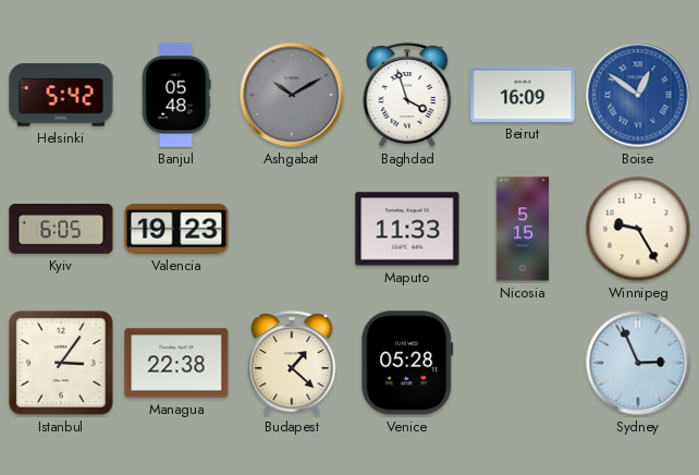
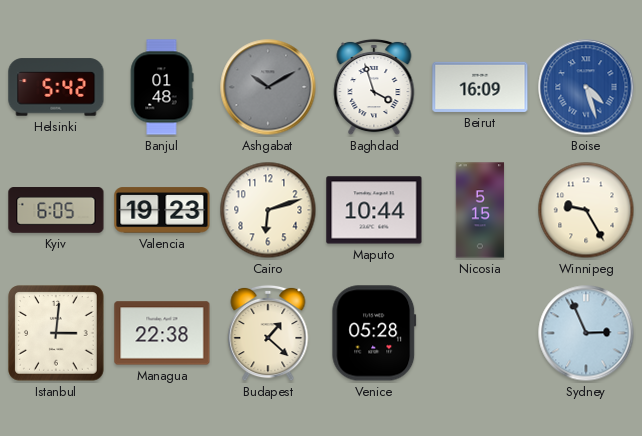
Banjul: 05:48 -> 01:48 (162, 87)
Boise: 12:51 -> 4:27 (586, 87)
Cairo: none -> 6:12 (268, 210)
Maputo: 11:33 -> 10:44 (374, 210)
Istanbul: 3:06 -> 3:01 (56, 333)
